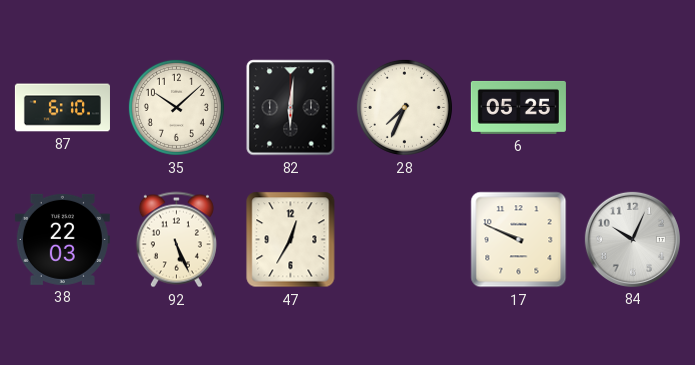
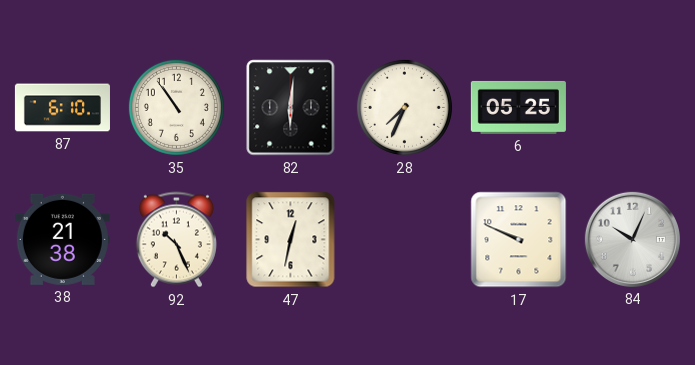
35: 10:08 -> 10:54 (176, 107)
38: 22:03 -> 21:38 (62, 239)
92: 5:26 -> 10:26 (176, 240)
47: 12:35 -> 12:32 (291, 240)
